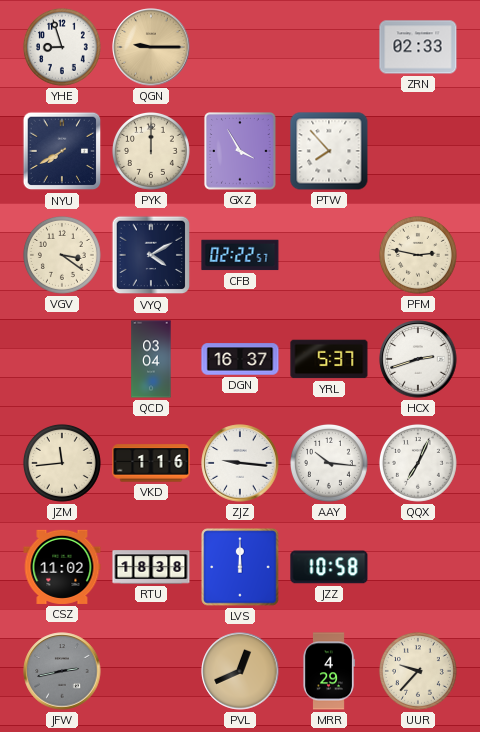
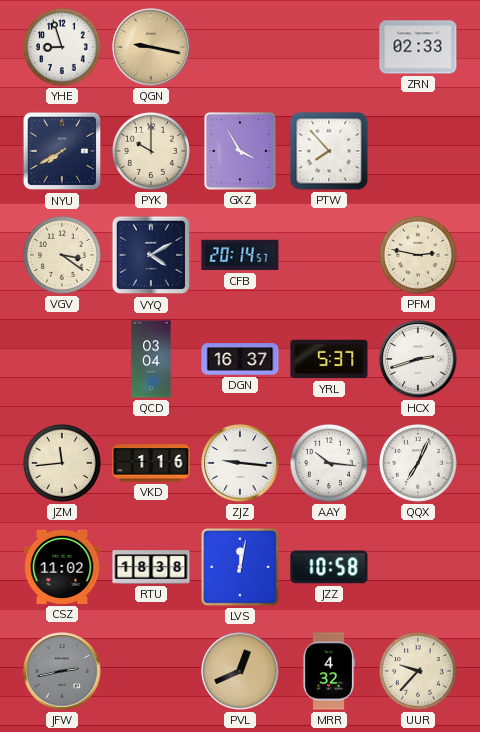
QGN: 9:15 -> 9:17 (151, 47)
PYK: 12:00 -> 10:00 (151, 151)
CFB: 02:22 -> 20:14 (240, 255)
LVS: 12:00 -> 12:02 (240, 567)
MRR: 4:29 -> 4:32 (329, 671)
